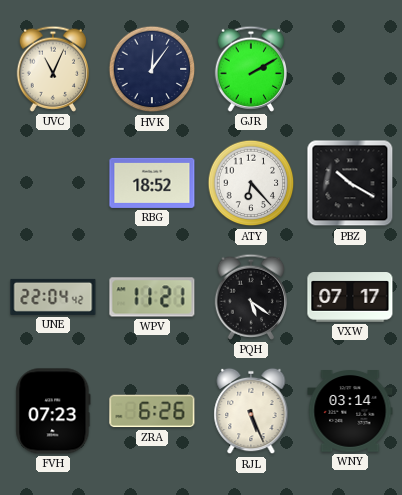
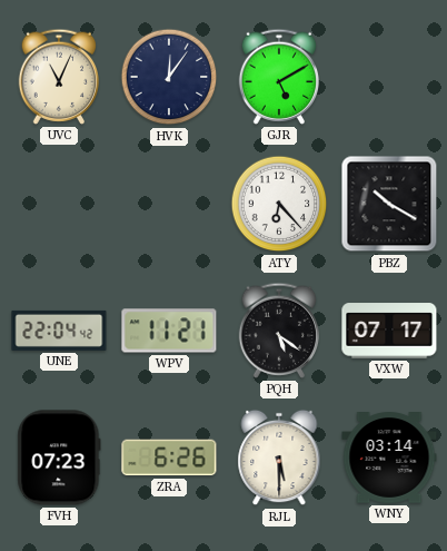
GJR: 2:10 -> 5:10 (279, 77)
RBG: 18:52 -> none (152, 183)
RJL: 5:26 -> 5:30 (279, 457)
